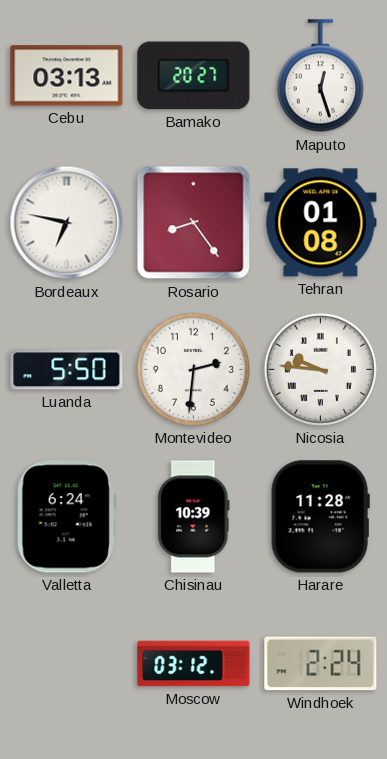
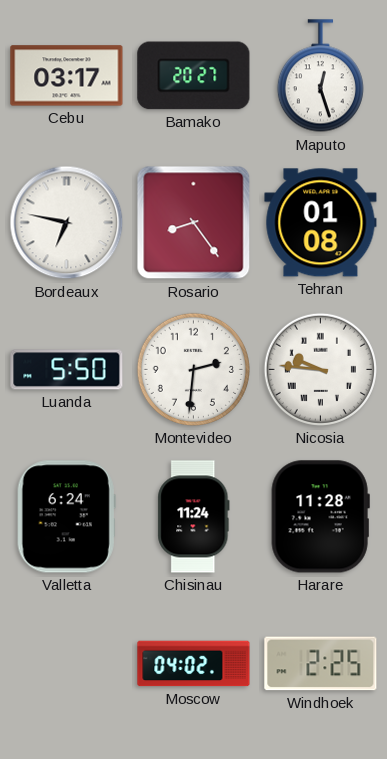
Cebu: 03:13 -> 03:17 (67, 76)
Chisinau: 10:39 -> 11:24 (194, 517)
Moscow: 03:12 -> 04:02 (194, 664)
Windhoek: 2:24 -> 2:25 (321, 664)
